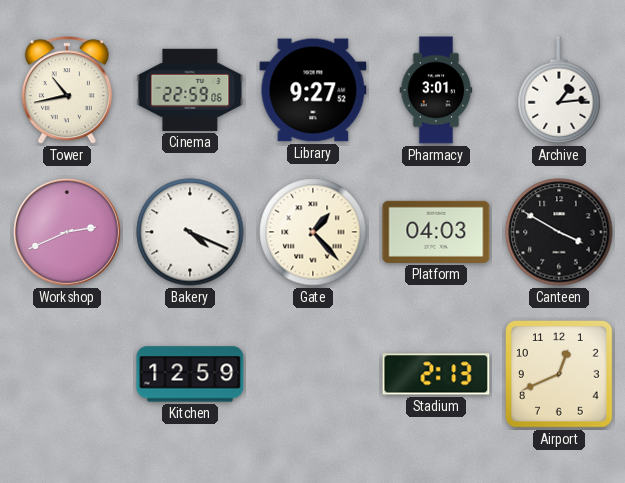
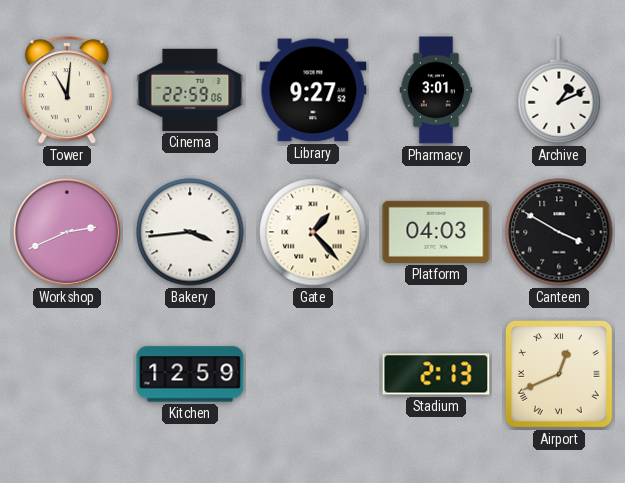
Tower: 10:43 -> 11:01 (67, 91)
Archive: 1:14 -> 1:11 (559, 90)
Bakery: 4:19 -> 3:44 (190, 232)
Airport numerals: Arabic -> Roman (560, 375)
